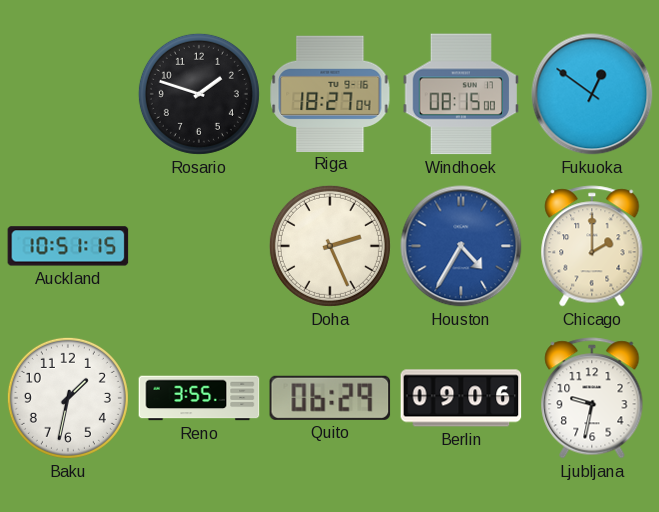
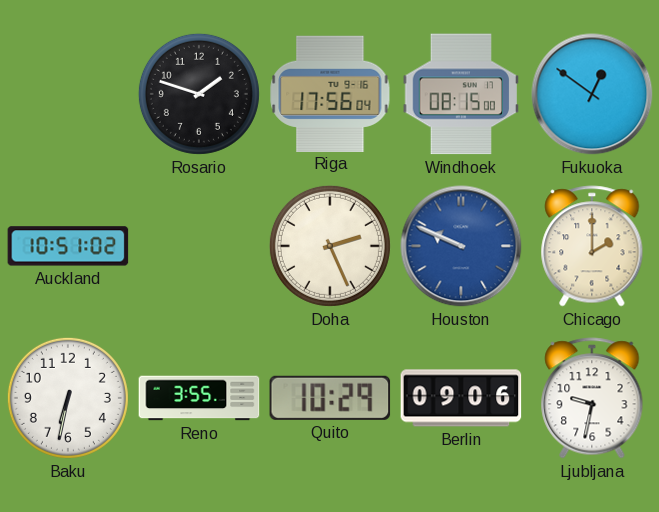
Riga: 18:27 -> 17:56 (330, 93)
Auckland: 10:51:15 -> 10:51:02 (68, 246)
Houston: 4:35 -> 9:49 (461, 246)
Baku: 1:32 -> 6:32 (68, 398)
Quito: 06:29 -> 10:29 (330, 398)
